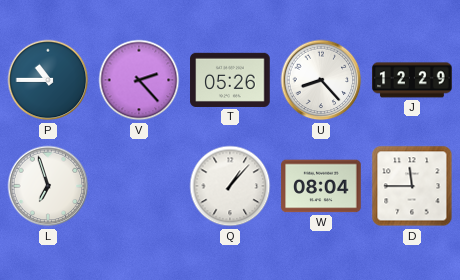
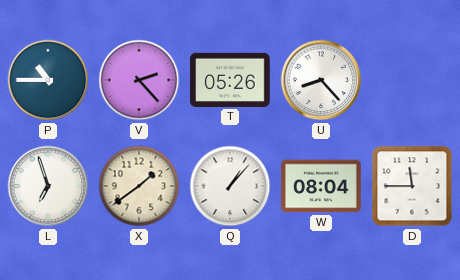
J: 12:29 -> none (412, 80)
X: none -> 1:39 (139, 186)
